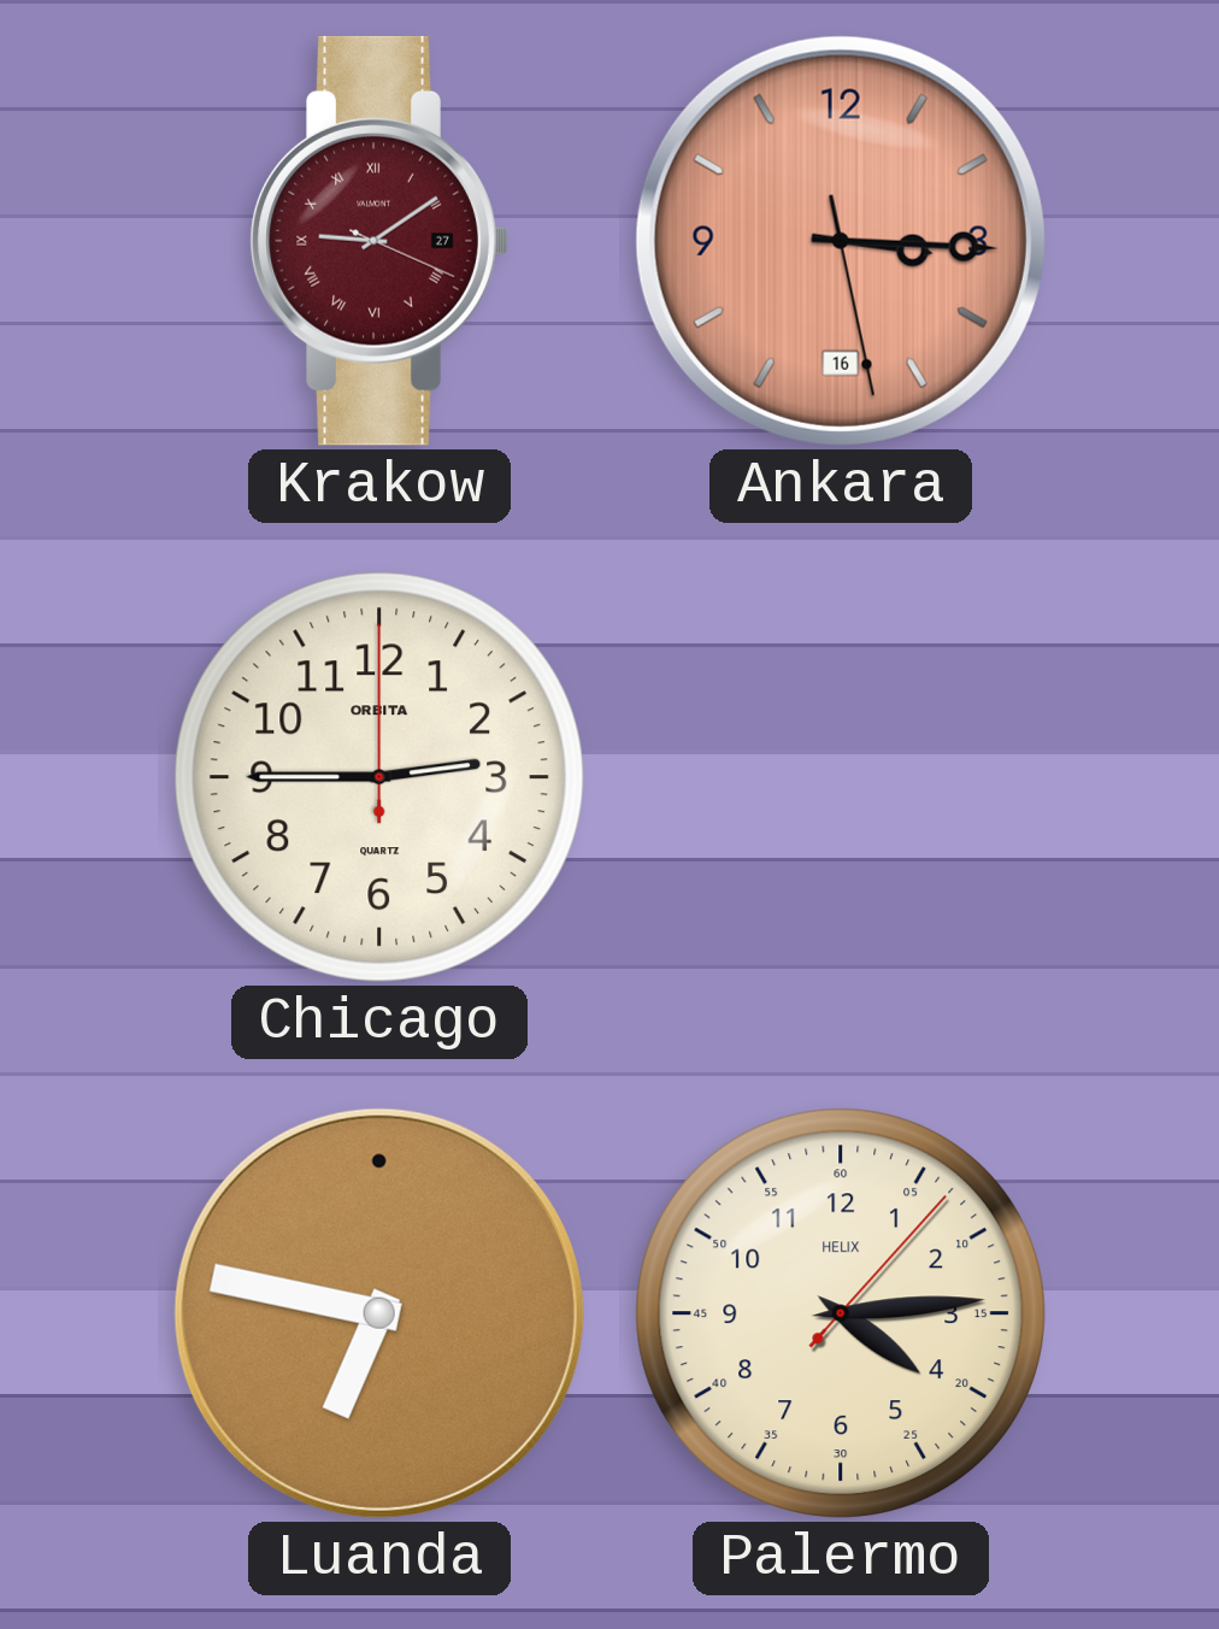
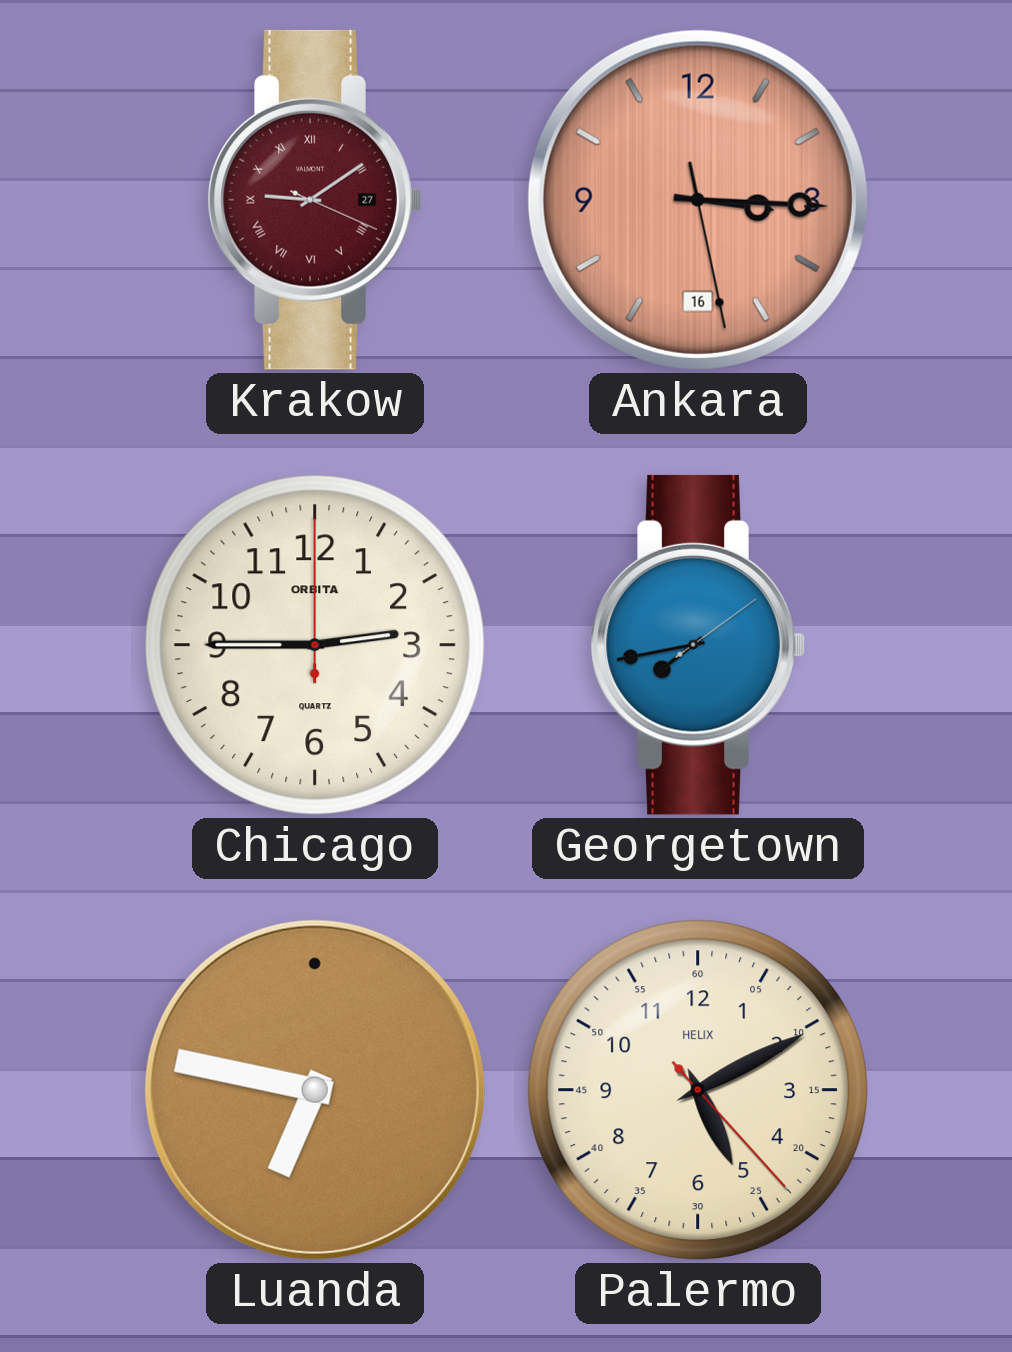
Georgetown: none -> 7:43 (698, 645)
Palermo: 4:14 -> 5:10 (698, 1090)
